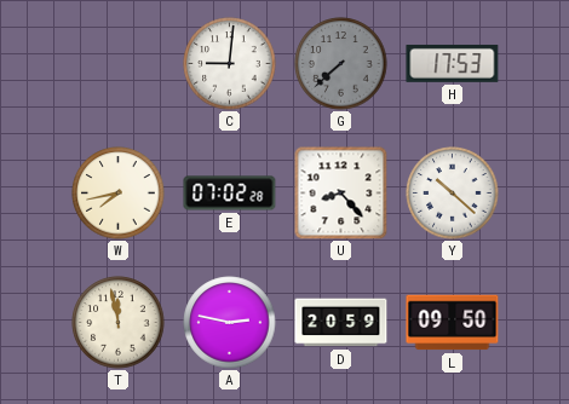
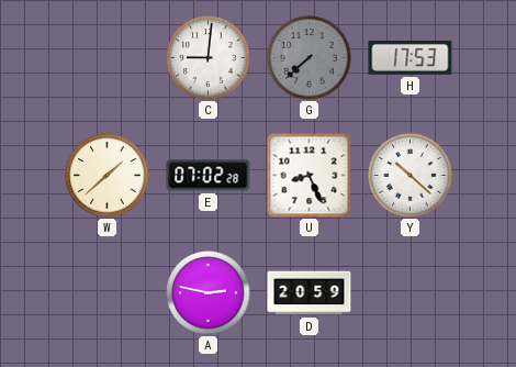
W: 7:43 -> 1:38 (108, 176)
U: 8:23 -> 8:26 (309, 175)
T: 11:58 -> none (119, 323)
L: 09:50 -> none (453, 323)
